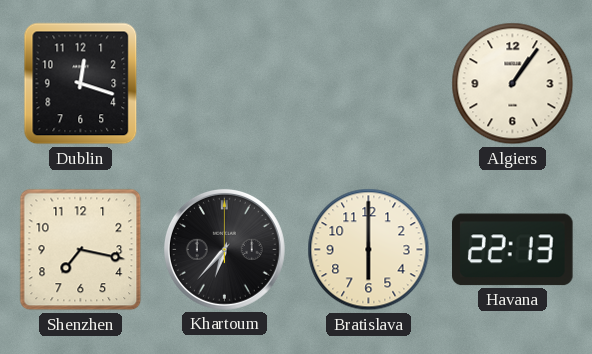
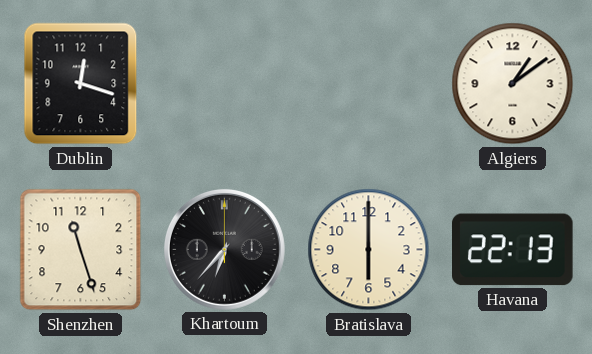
Algiers: 1:06 -> 1:09 (513, 84)
Shenzhen: 7:17 -> 11:27 (81, 250)
